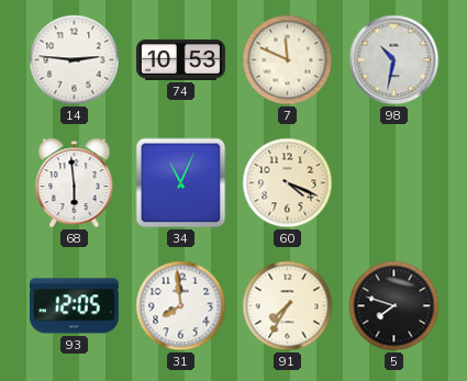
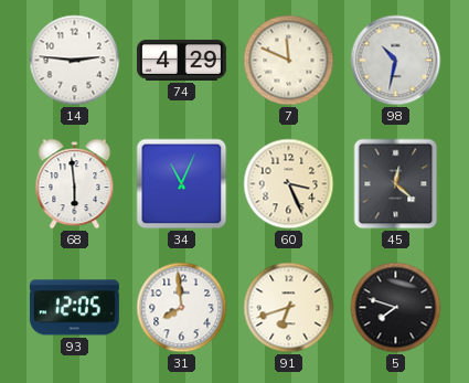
74: 10:53 -> 4:29 (181, 60)
60: 4:19 -> 3:26 (289, 184)
45: none -> 12:22 (396, 184)
91: 7:35 -> 6:42 (289, 308)
